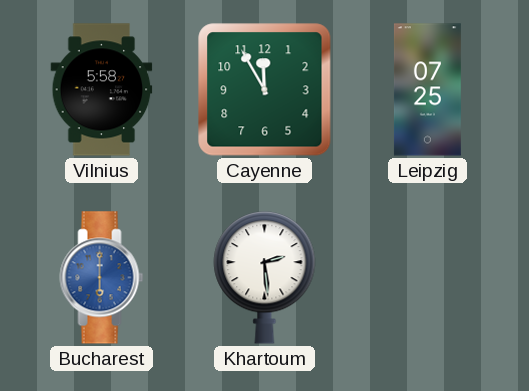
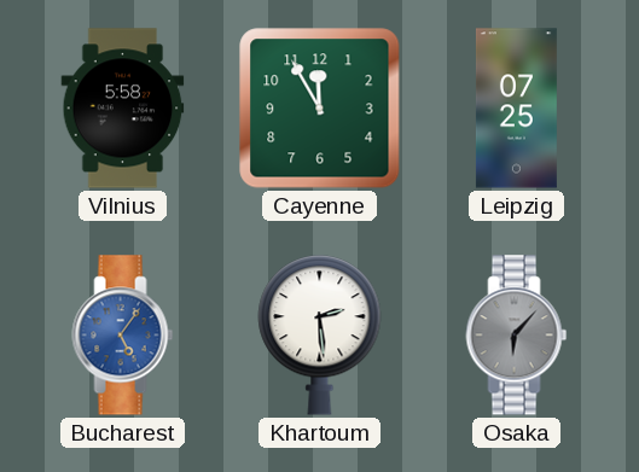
Bucharest: 6:00 -> 5:06 (123, 336)
Osaka: none -> 6:07 (517, 336)
